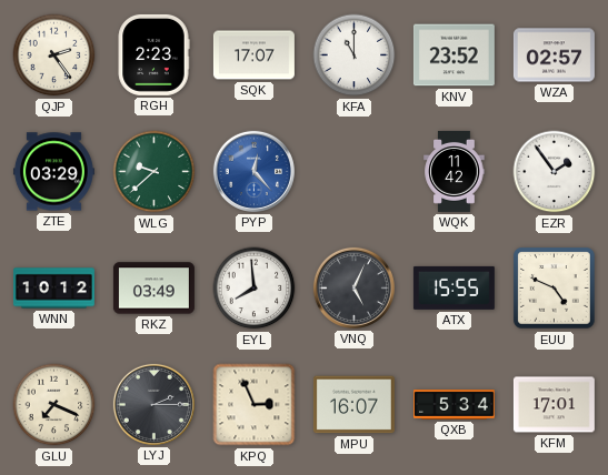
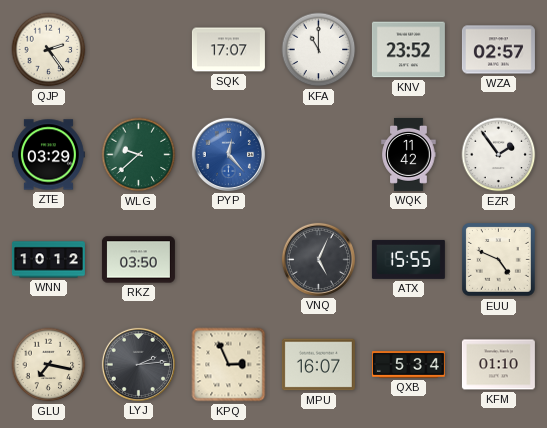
RGH: 2:23 -> none (153, 54)
RKZ: 03:49 -> 03:50 (138, 260)
EYL: 7:59 -> none (255, 289)
GLU: 7:19 -> 7:17 (49, 365)
LYJ: 2:15 -> 2:14 (138, 364)
KFM: 17:01 -> 01:10 (498, 365)
